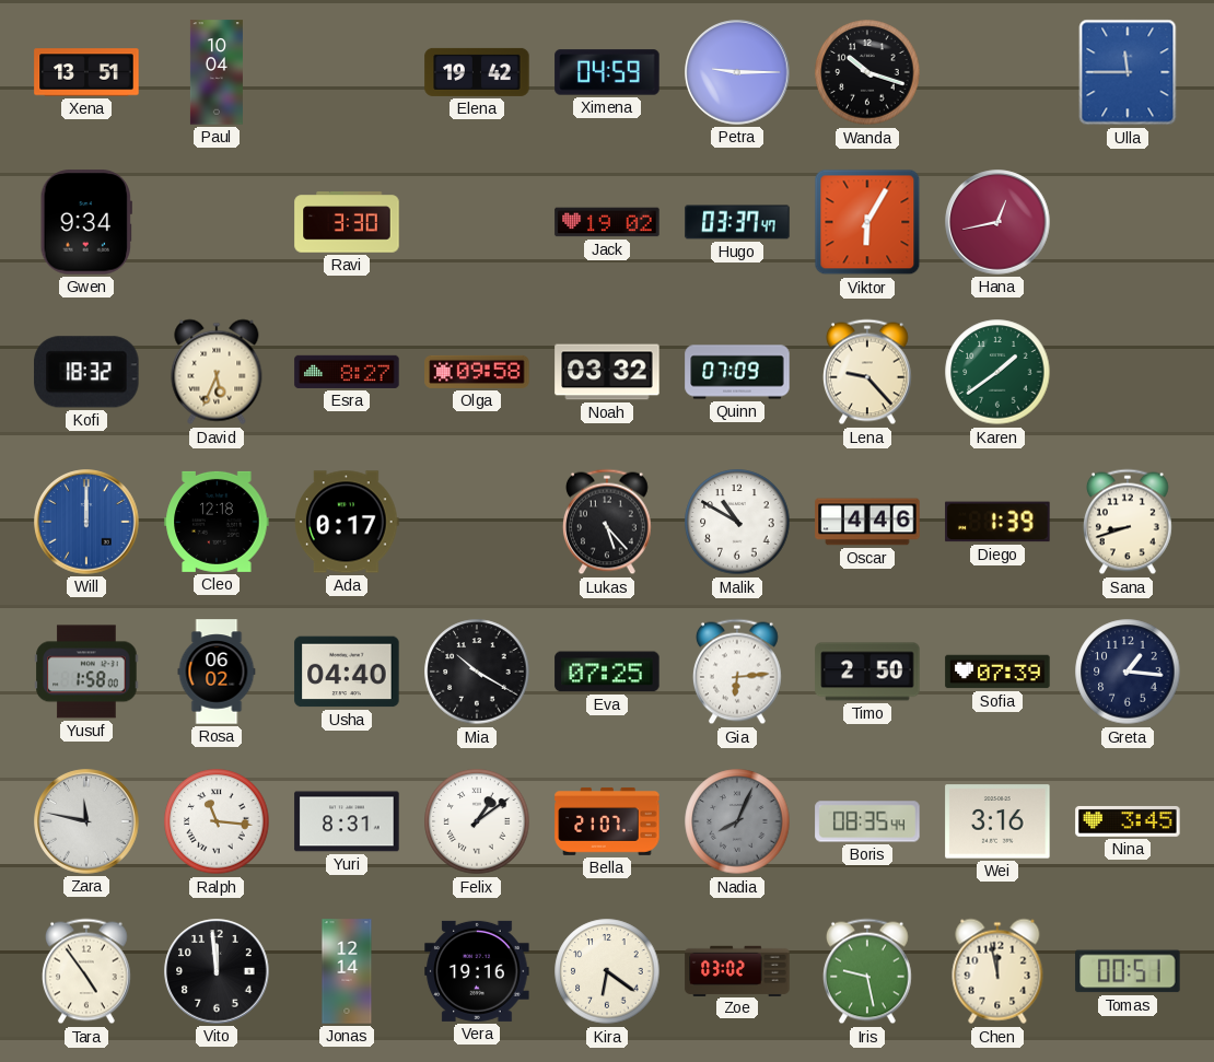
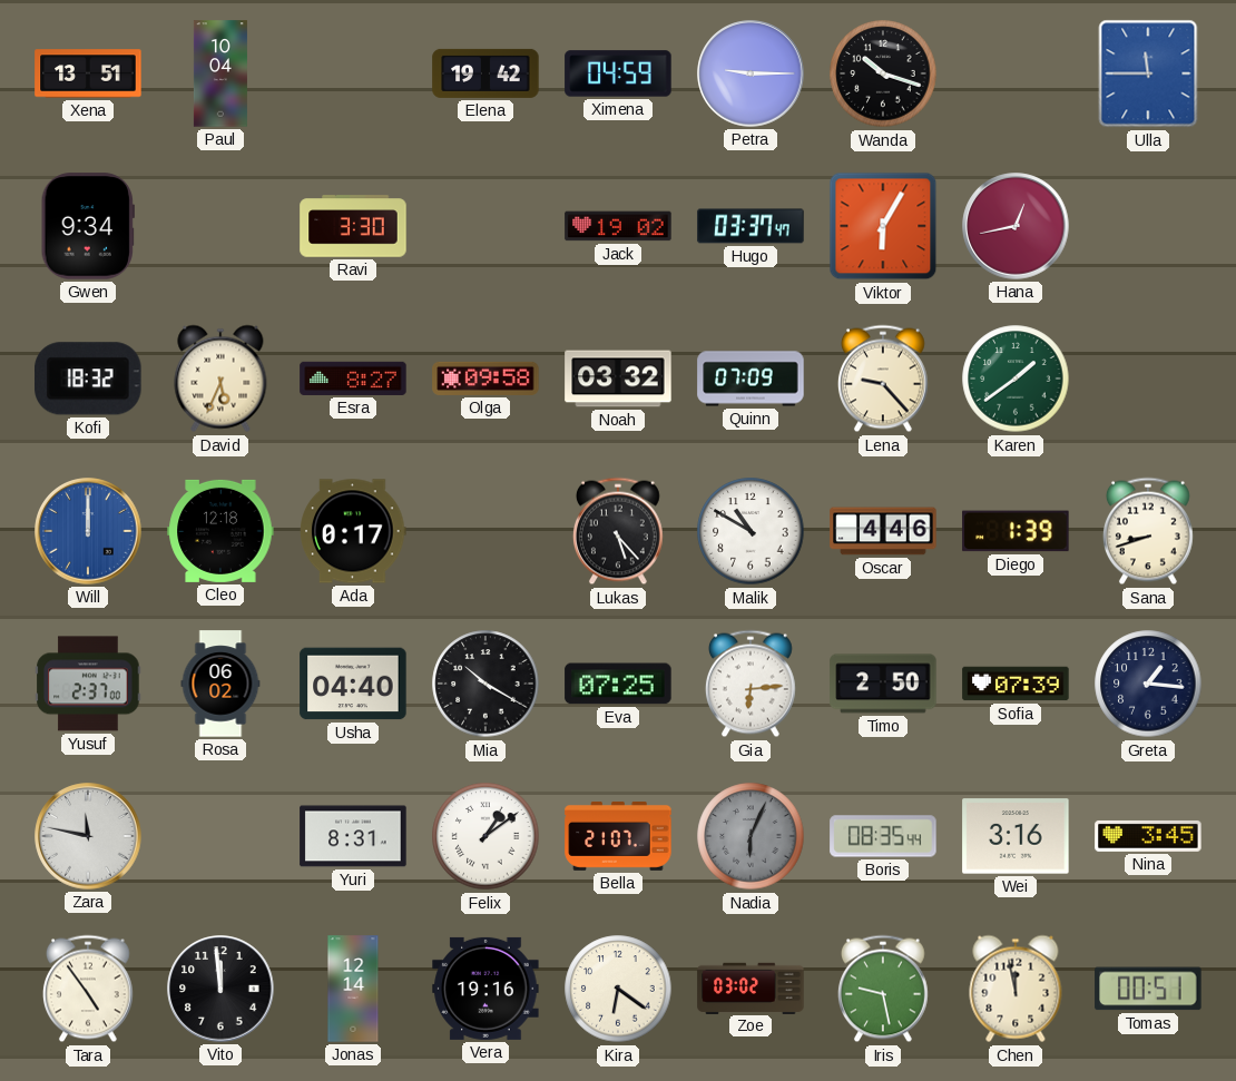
Yusuf: 1:58 -> 2:37 (88, 684)
Ralph: 11:16 -> none (217, 821)
Nadia: 8:04 -> 6:04 (751, 836)
